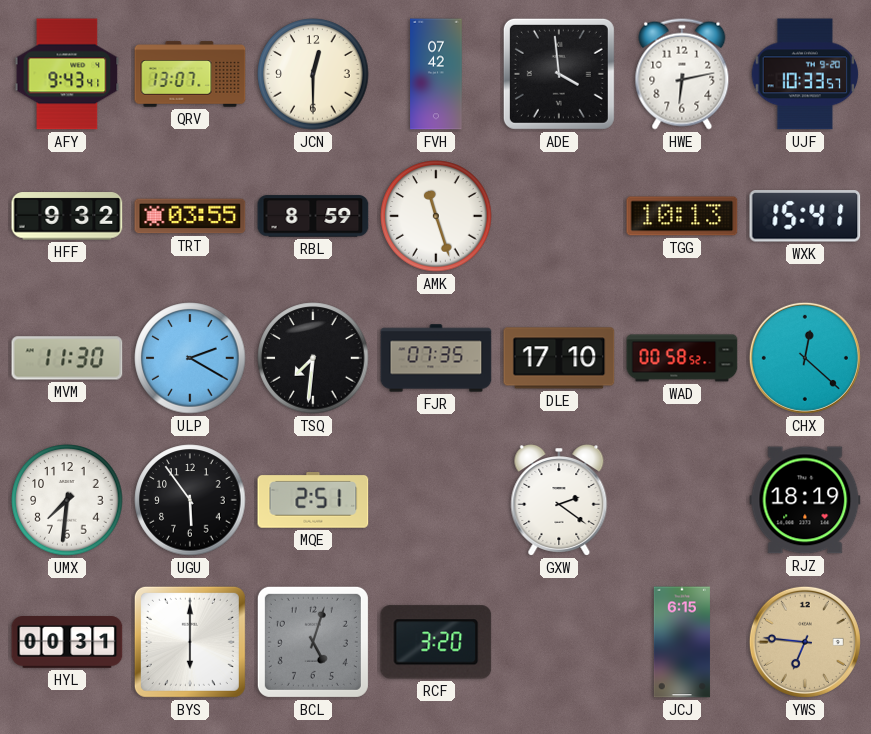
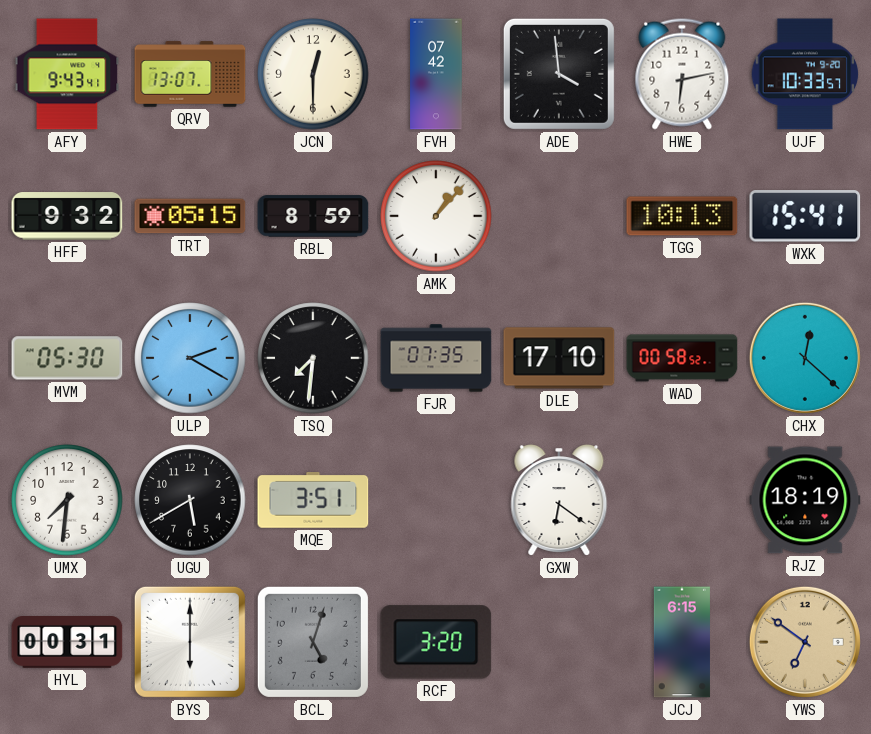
TRT: 03:55 -> 05:15 (190, 216)
AMK: 11:27 -> 1:07 (436, 216)
MVM: 11:30 -> 05:30 (67, 358)
UGU: 5:54 -> 5:40 (190, 500)
MQE: 2:51 -> 3:51 (313, 501)
GXW: 2:21 -> 6:21 (559, 501)
YWS: 6:46 -> 6:51 (805, 642)
